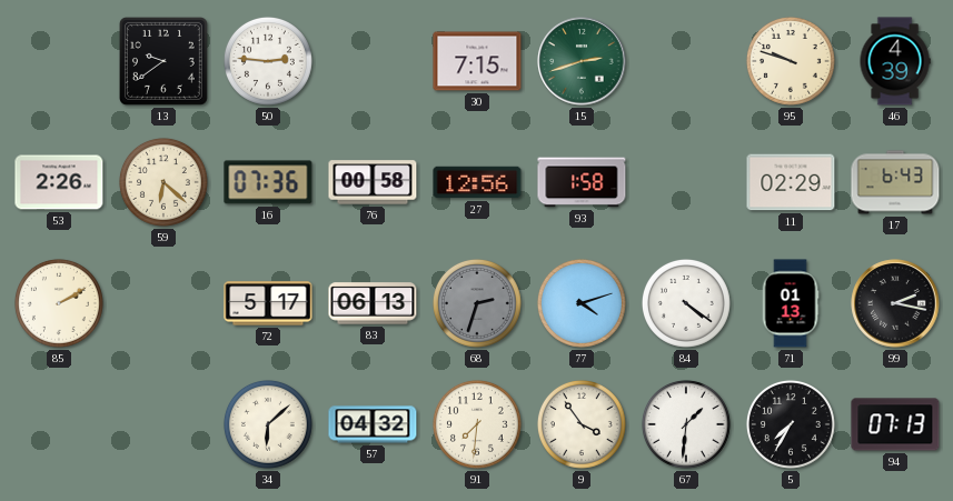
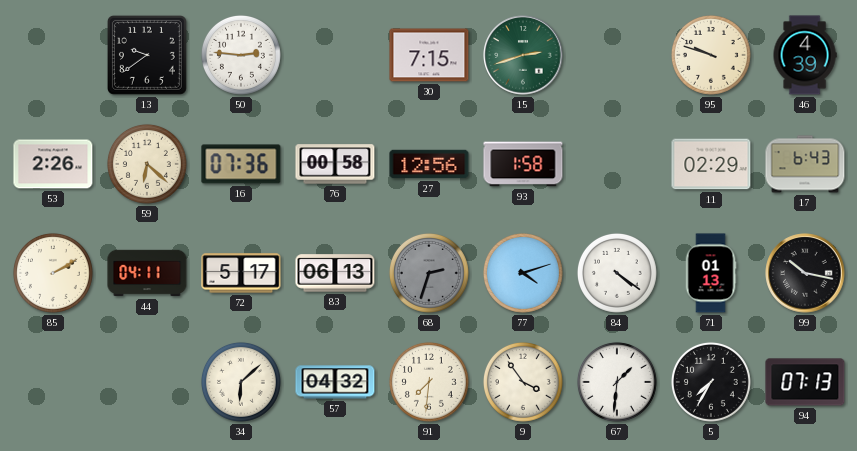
44: none -> 04:11 (147, 273)
99: 2:17 -> 10:17 (805, 273)
